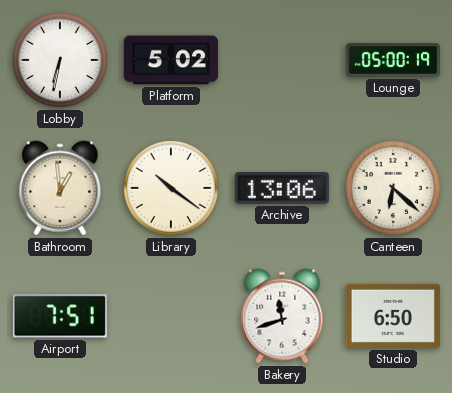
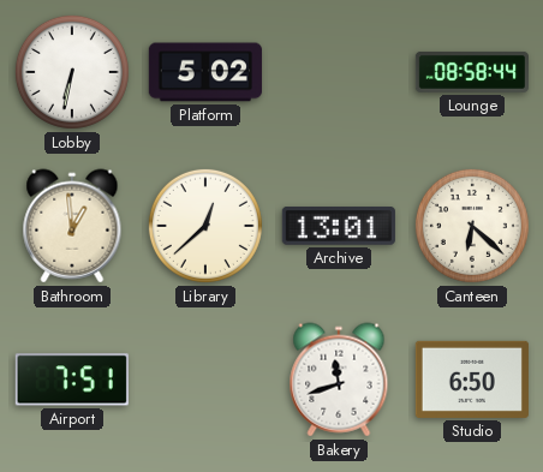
Lounge: 05:00 -> 08:58 (471, 72)
Library: 10:21 -> 12:38 (205, 226)
Archive: 13:06 -> 13:01 (339, 227)
